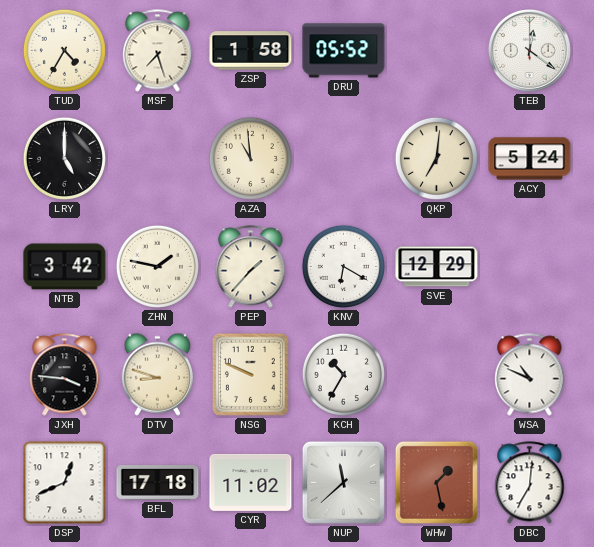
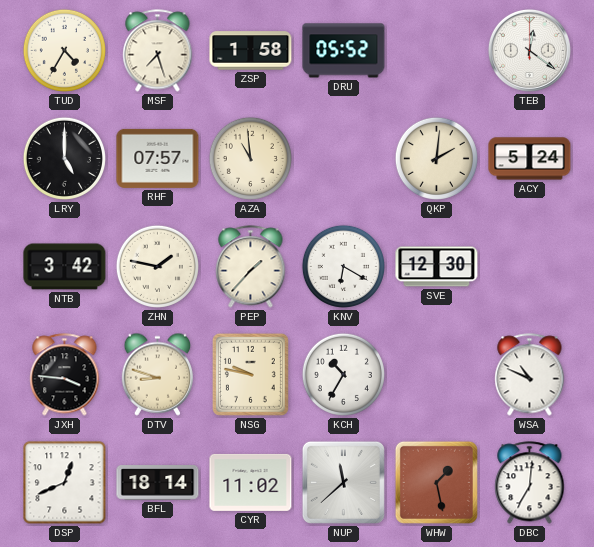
RHF: none -> 07:57 (158, 158)
QKP: 7:01 -> 2:01 (436, 158)
SVE: 12:29 -> 12:30 (437, 267)
NSG: 9:49 -> 9:47 (250, 374)
BFL: 17:18 -> 18:14 (158, 483)
